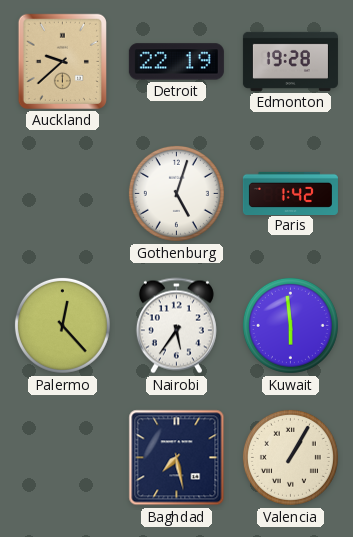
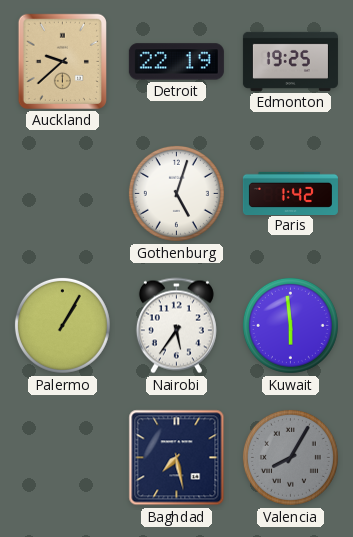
Edmonton: 19:28 -> 19:25 (290, 61)
Palermo: 12:23 -> 1:05 (62, 325)
Valencia: 1:05 -> 8:05 (290, 457)
Valencia dial: cream -> grey (290, 457)
